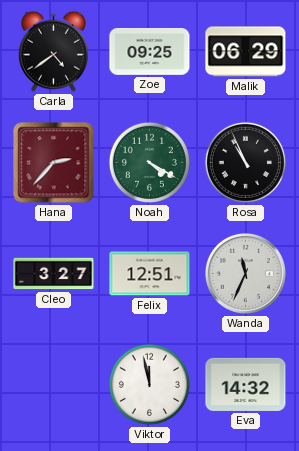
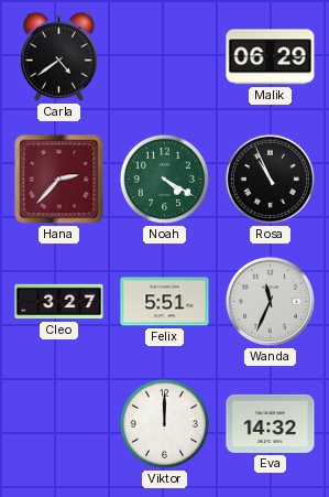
Zoe: 09:25 -> none (150, 52)
Felix: 12:51 -> 5:51 (165, 302)
Viktor: 11:58 -> 12:00 (164, 423)
